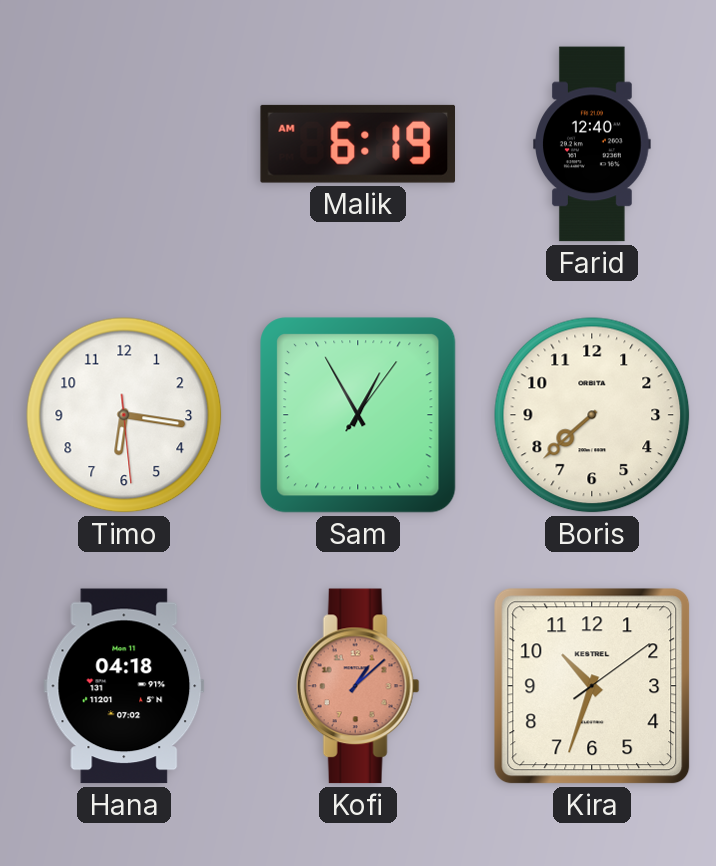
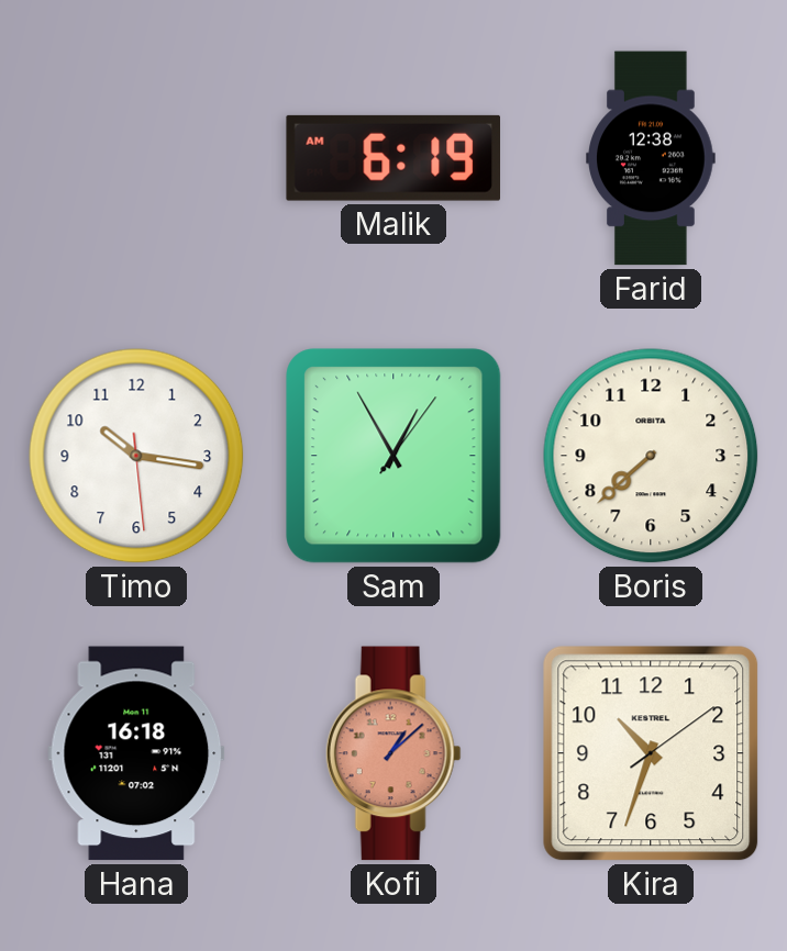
Farid: 12:40 -> 12:38 (652, 158)
Timo: 6:16 -> 10:16 (136, 456)
Hana: 04:18 -> 16:18 (136, 753)
